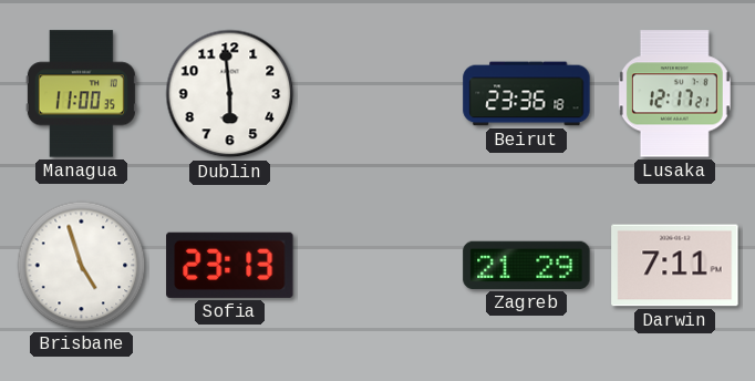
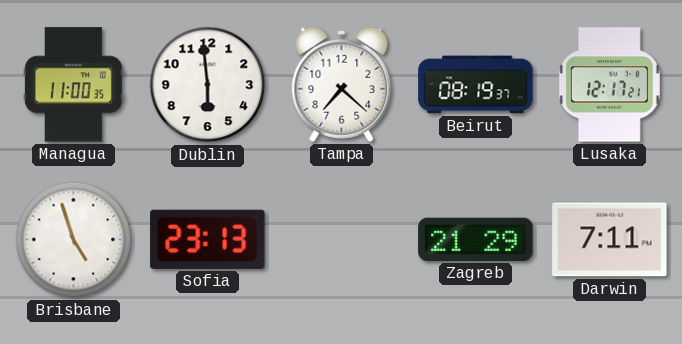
Tampa: none -> 7:22 (342, 84)
Beirut: 23:36 -> 08:19 (476, 85)
